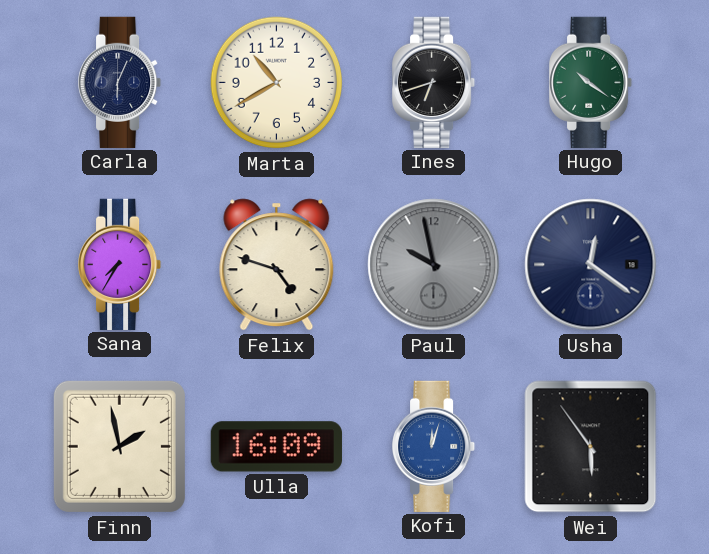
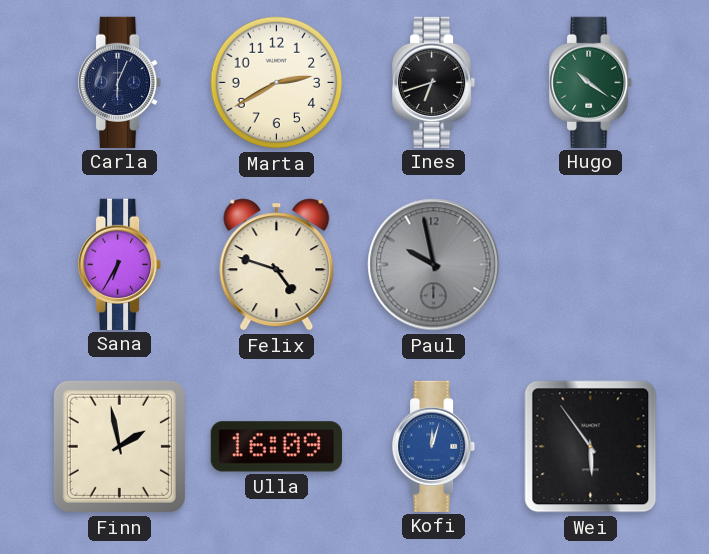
Marta: 10:40 -> 2:40 (277, 83)
Sana: 7:35 -> 6:35 (121, 264)
Usha: 12:21 -> none (591, 265)
